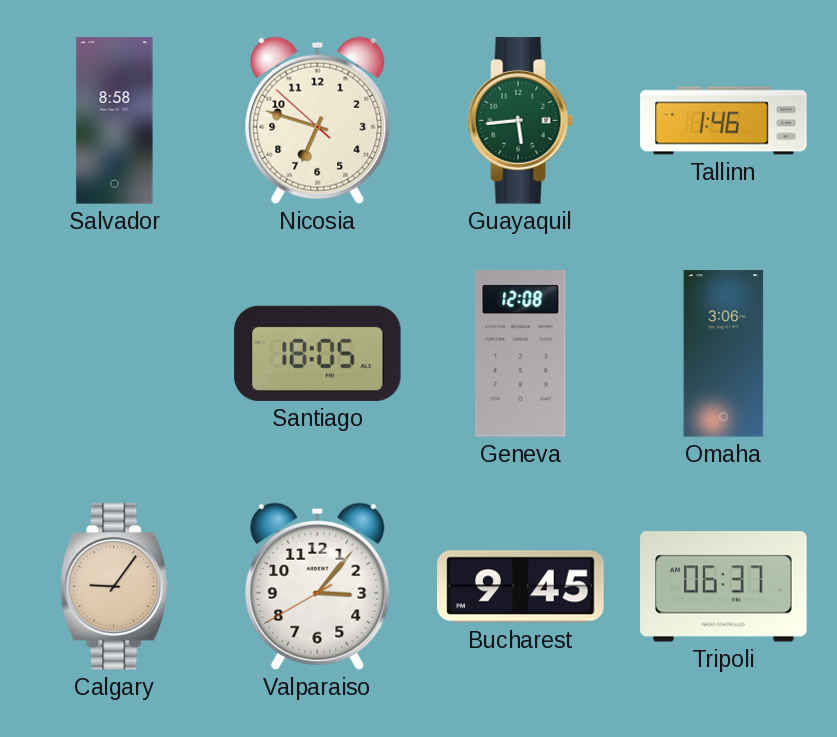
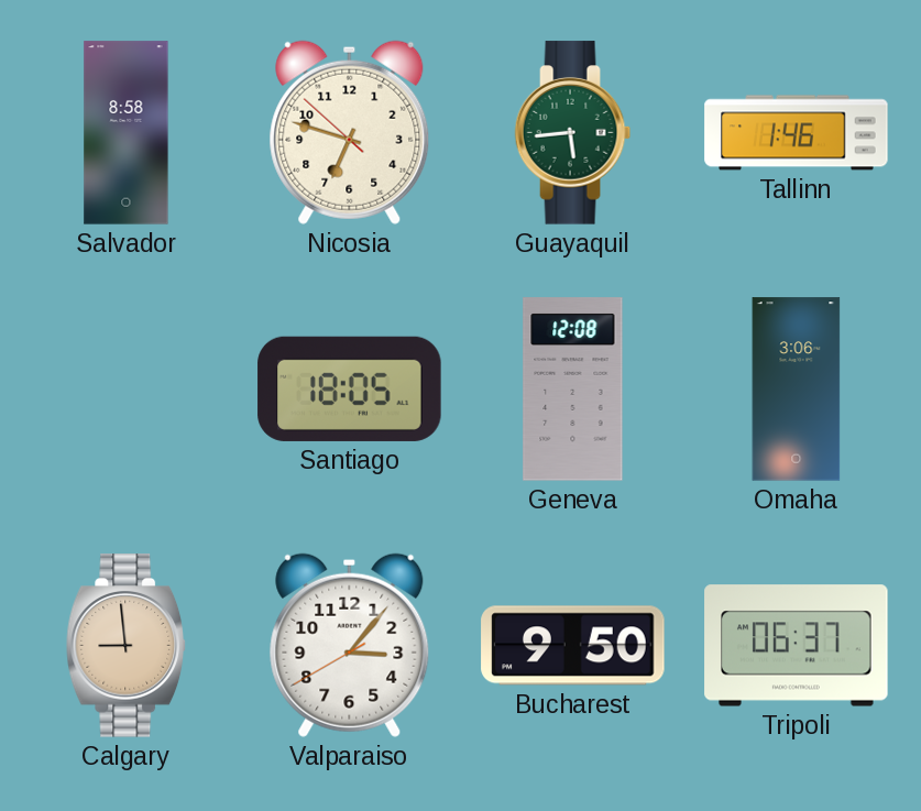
Calgary: 9:06 -> 8:59 (127, 646)
Bucharest: 9:45 -> 9:50 (573, 646)
